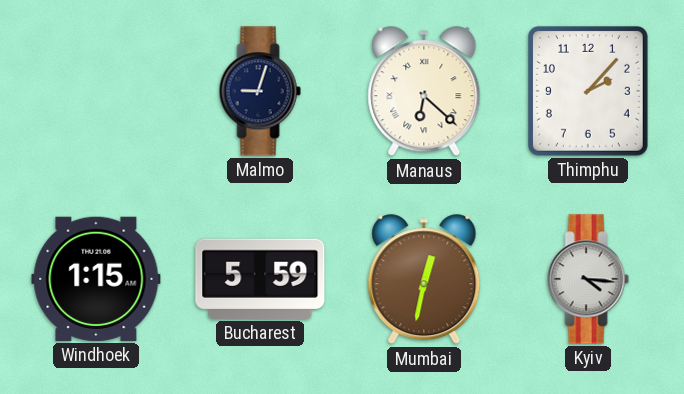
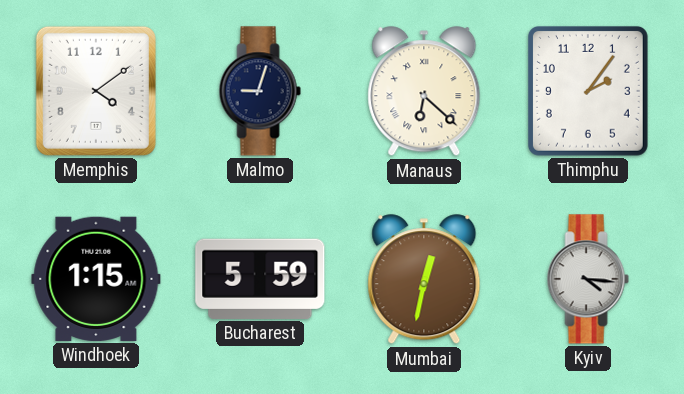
Memphis: none -> 4:09 (96, 91)
Thimphu: 2:07 -> 2:06 (588, 91)
